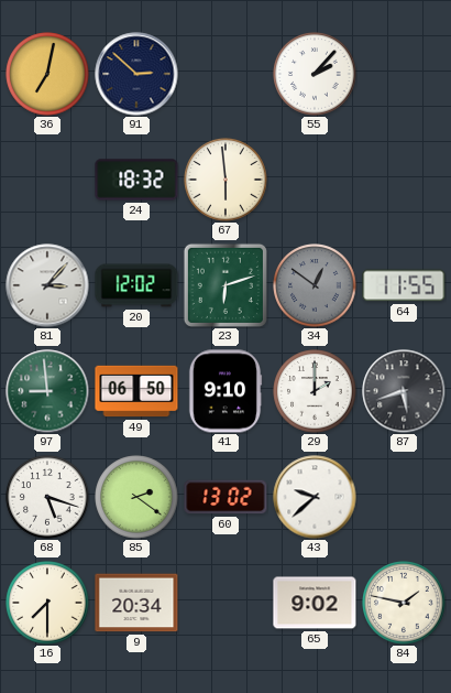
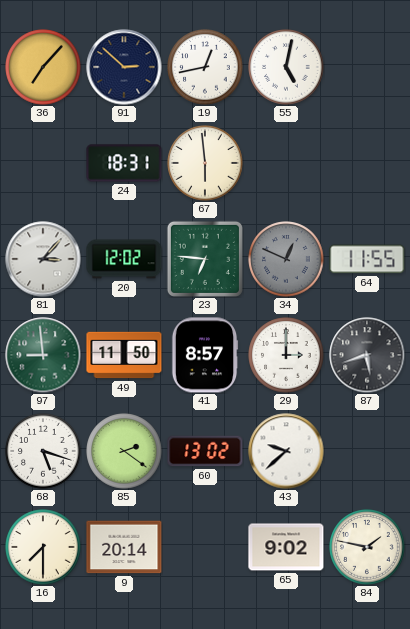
36: 7:02 -> 7:07 (43, 67)
19: none -> 12:43 (205, 67)
55: 2:07 -> 5:02 (286, 67)
24: 18:32 -> 18:31 (124, 163)
23: 6:12 -> 6:46 (205, 259)
34: 12:51 -> 12:49 (286, 259)
49: 06:50 -> 11:50 (124, 355)
41: 9:10 -> 8:57 (205, 355)
29: 2:00 -> 3:00 (286, 355)
9: 20:34 -> 20:14 (124, 547)
